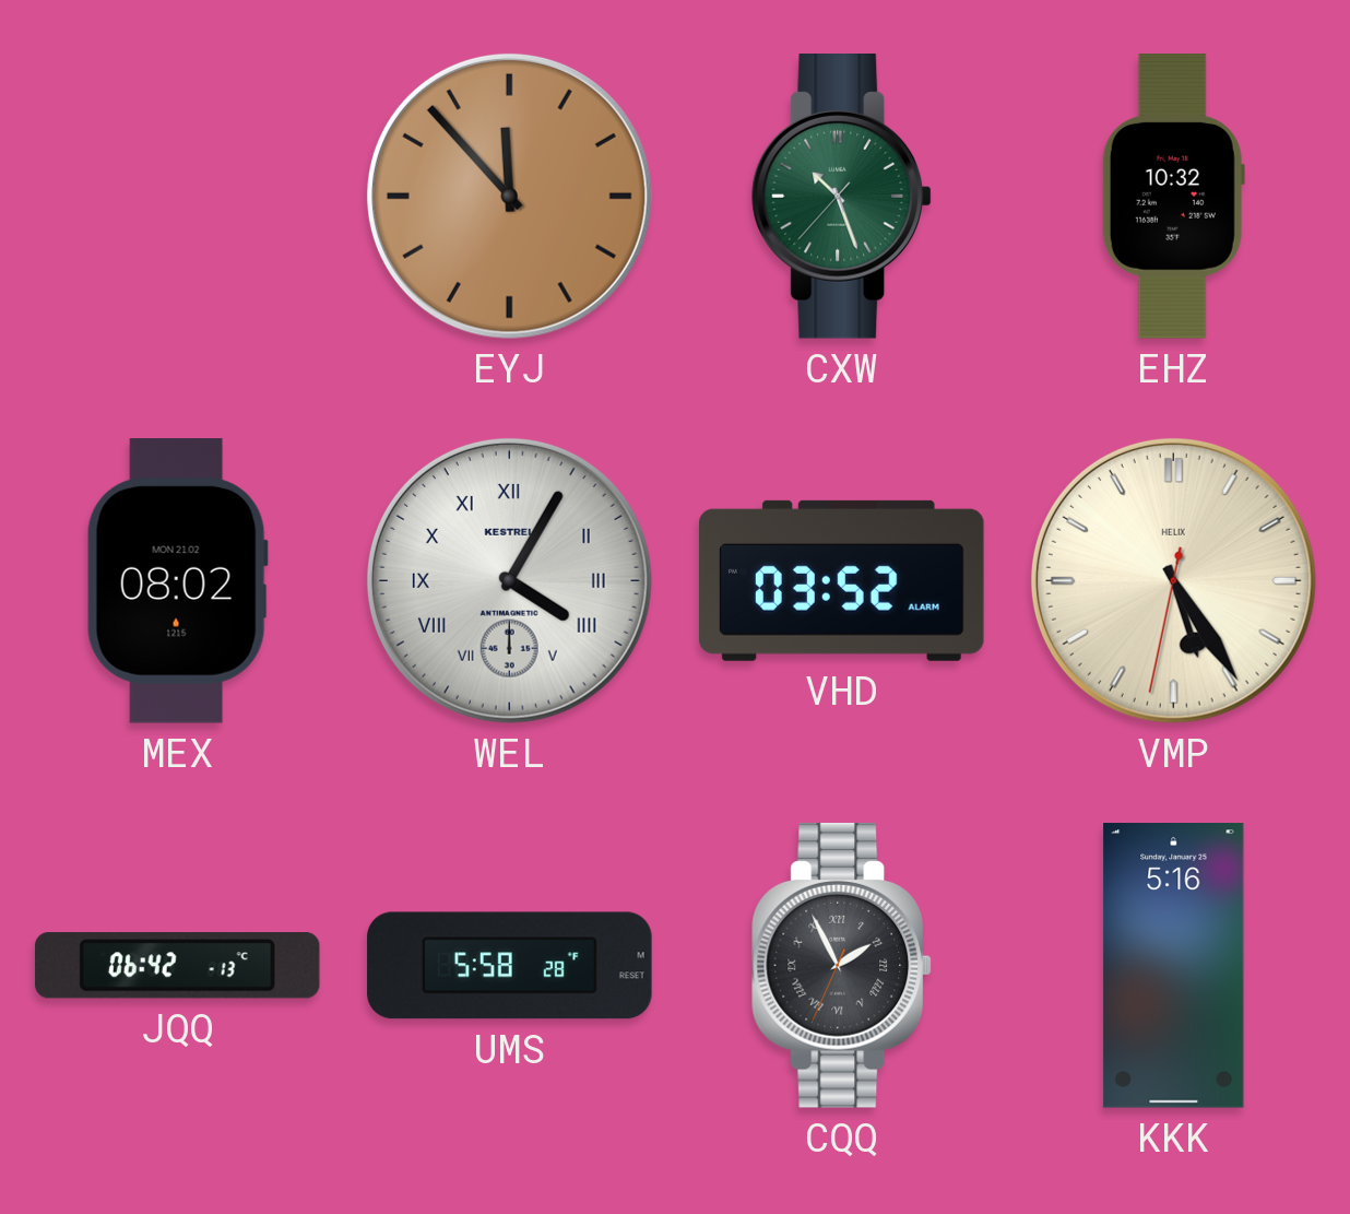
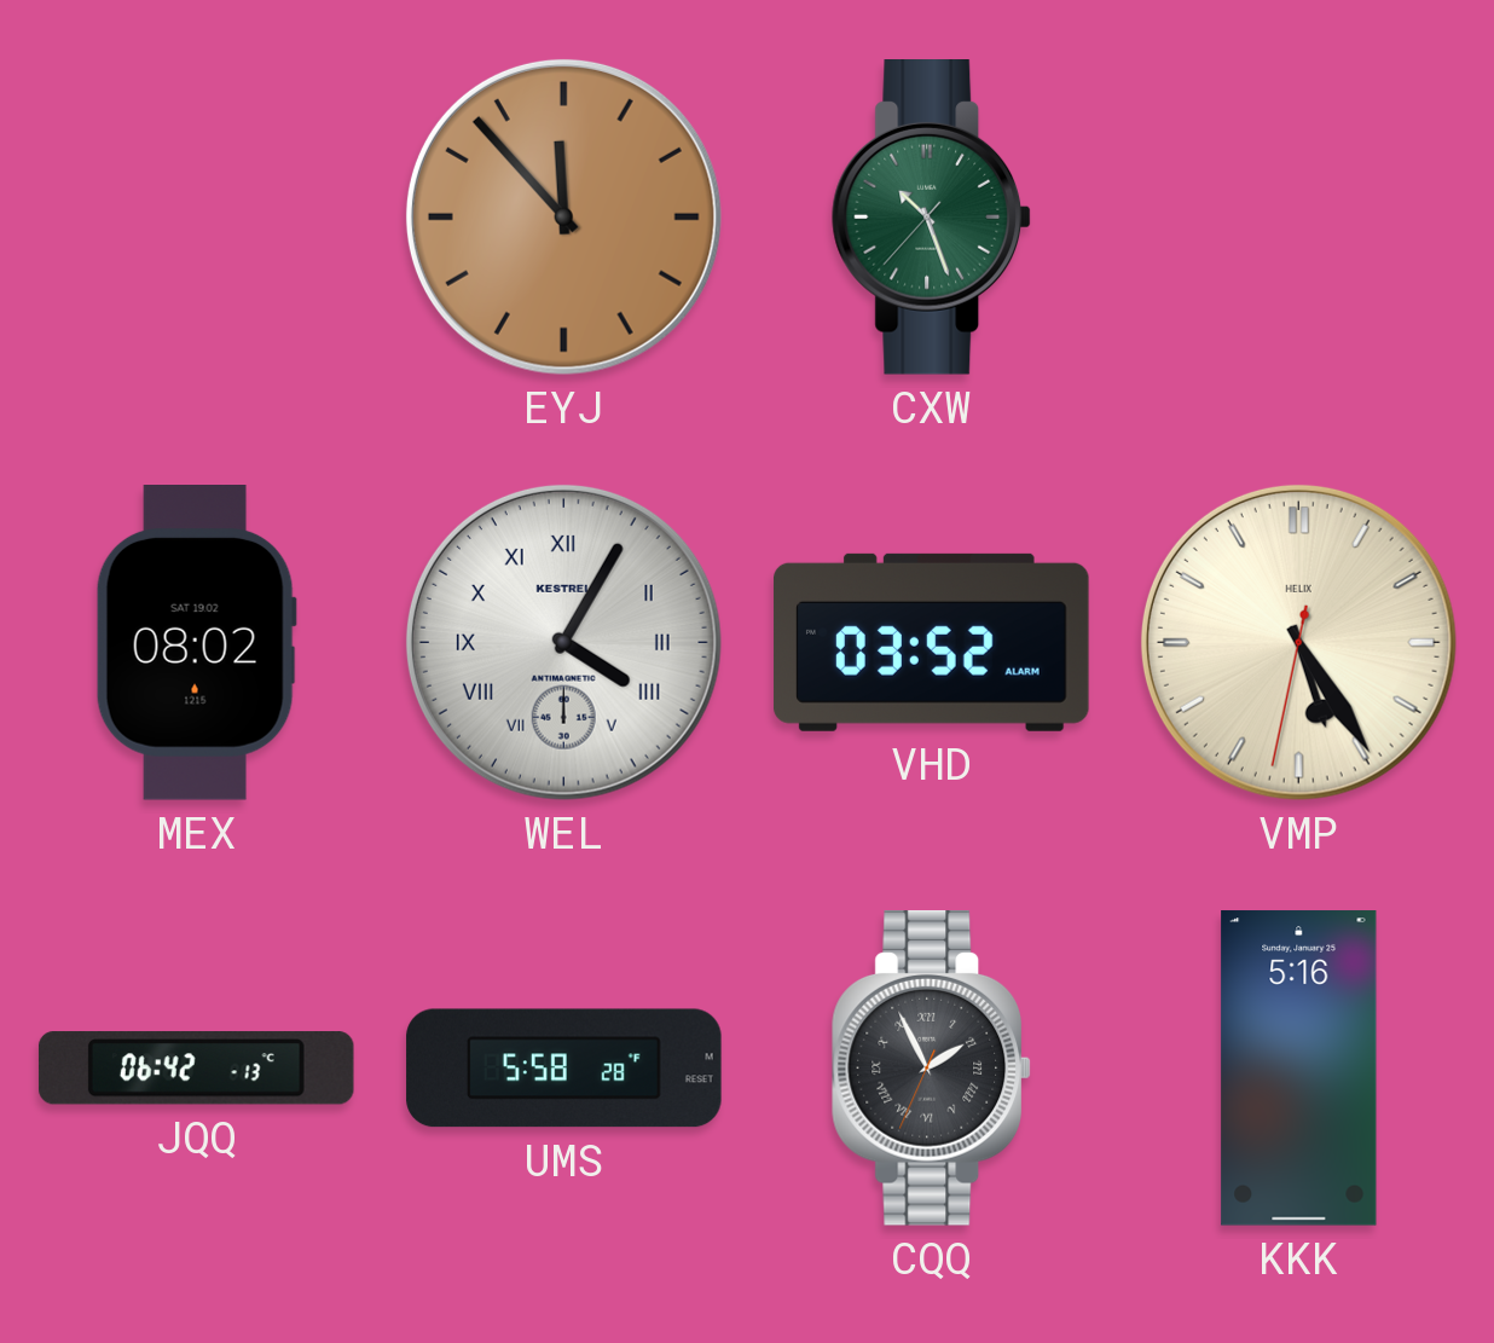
EHZ: 10:32 -> none (1173, 197)
MEX date: MON 21.02 -> SAT 19.02 (196, 643)
